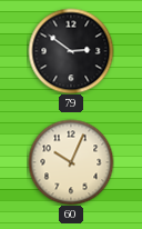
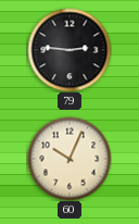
79: 2:51 -> 2:46 (69, 50)
